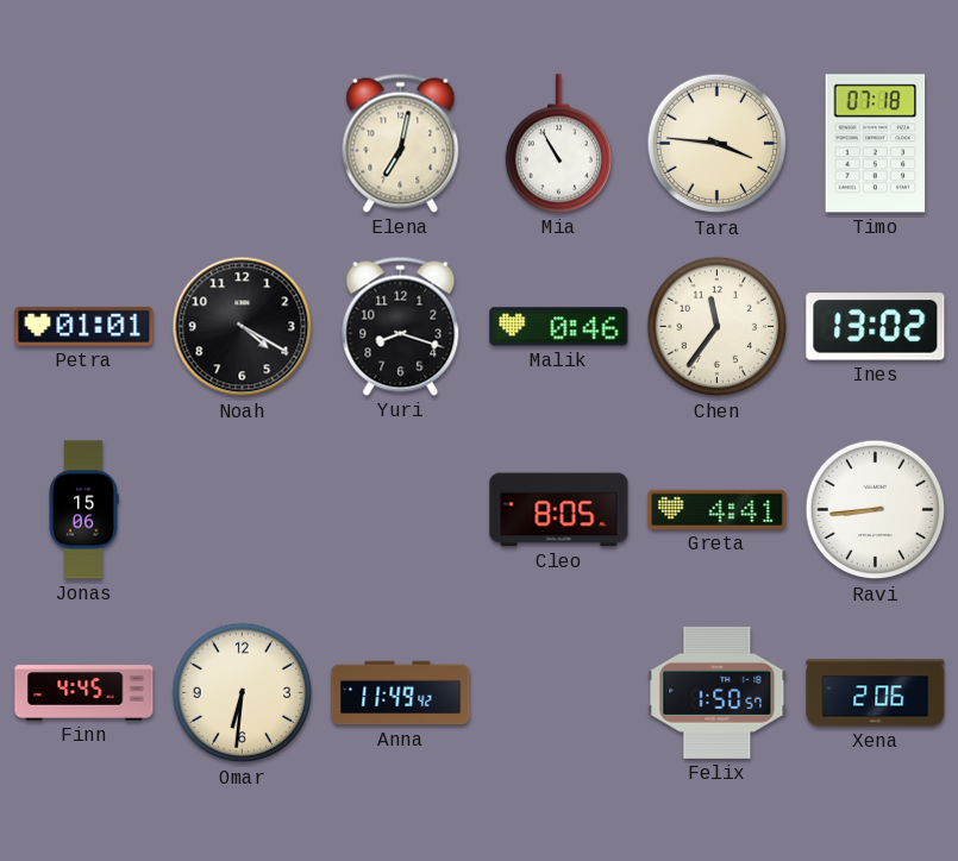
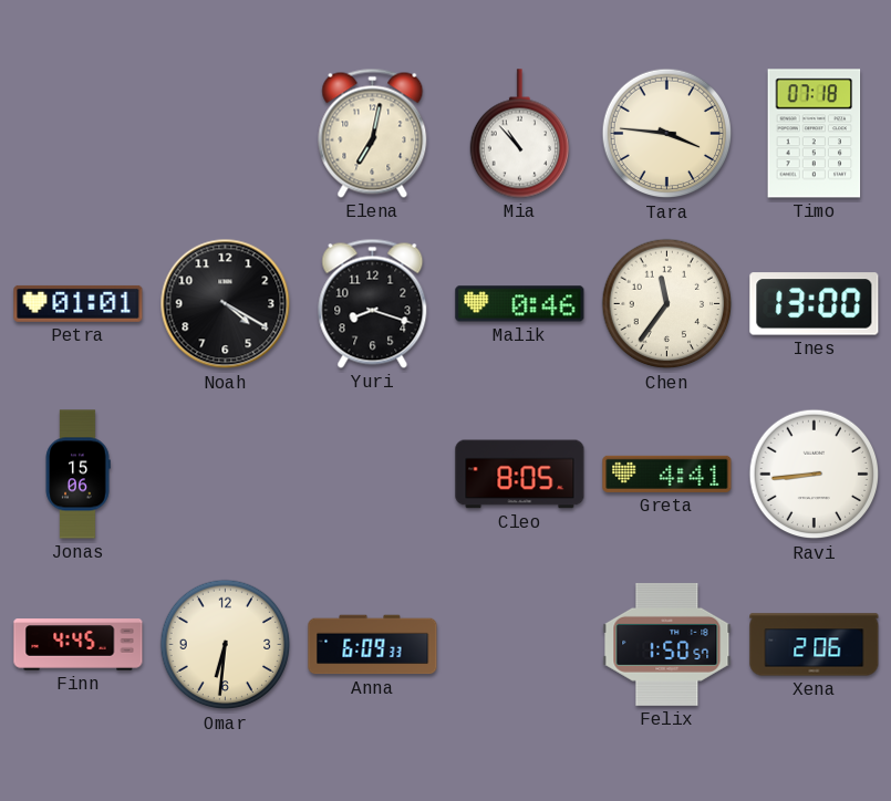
Mia: 10:55 -> 10:53 (519, 134)
Ines: 13:02 -> 13:00 (815, 304)
Anna: 11:49 -> 6:09 (373, 645)
